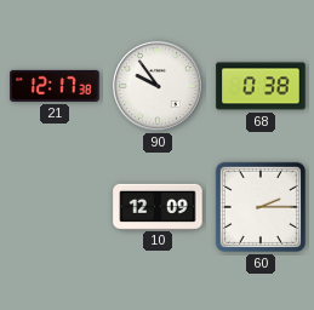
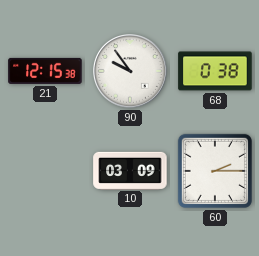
21: 12:17 -> 12:15 (45, 71)
10: 12:09 -> 03:09 (130, 170)
